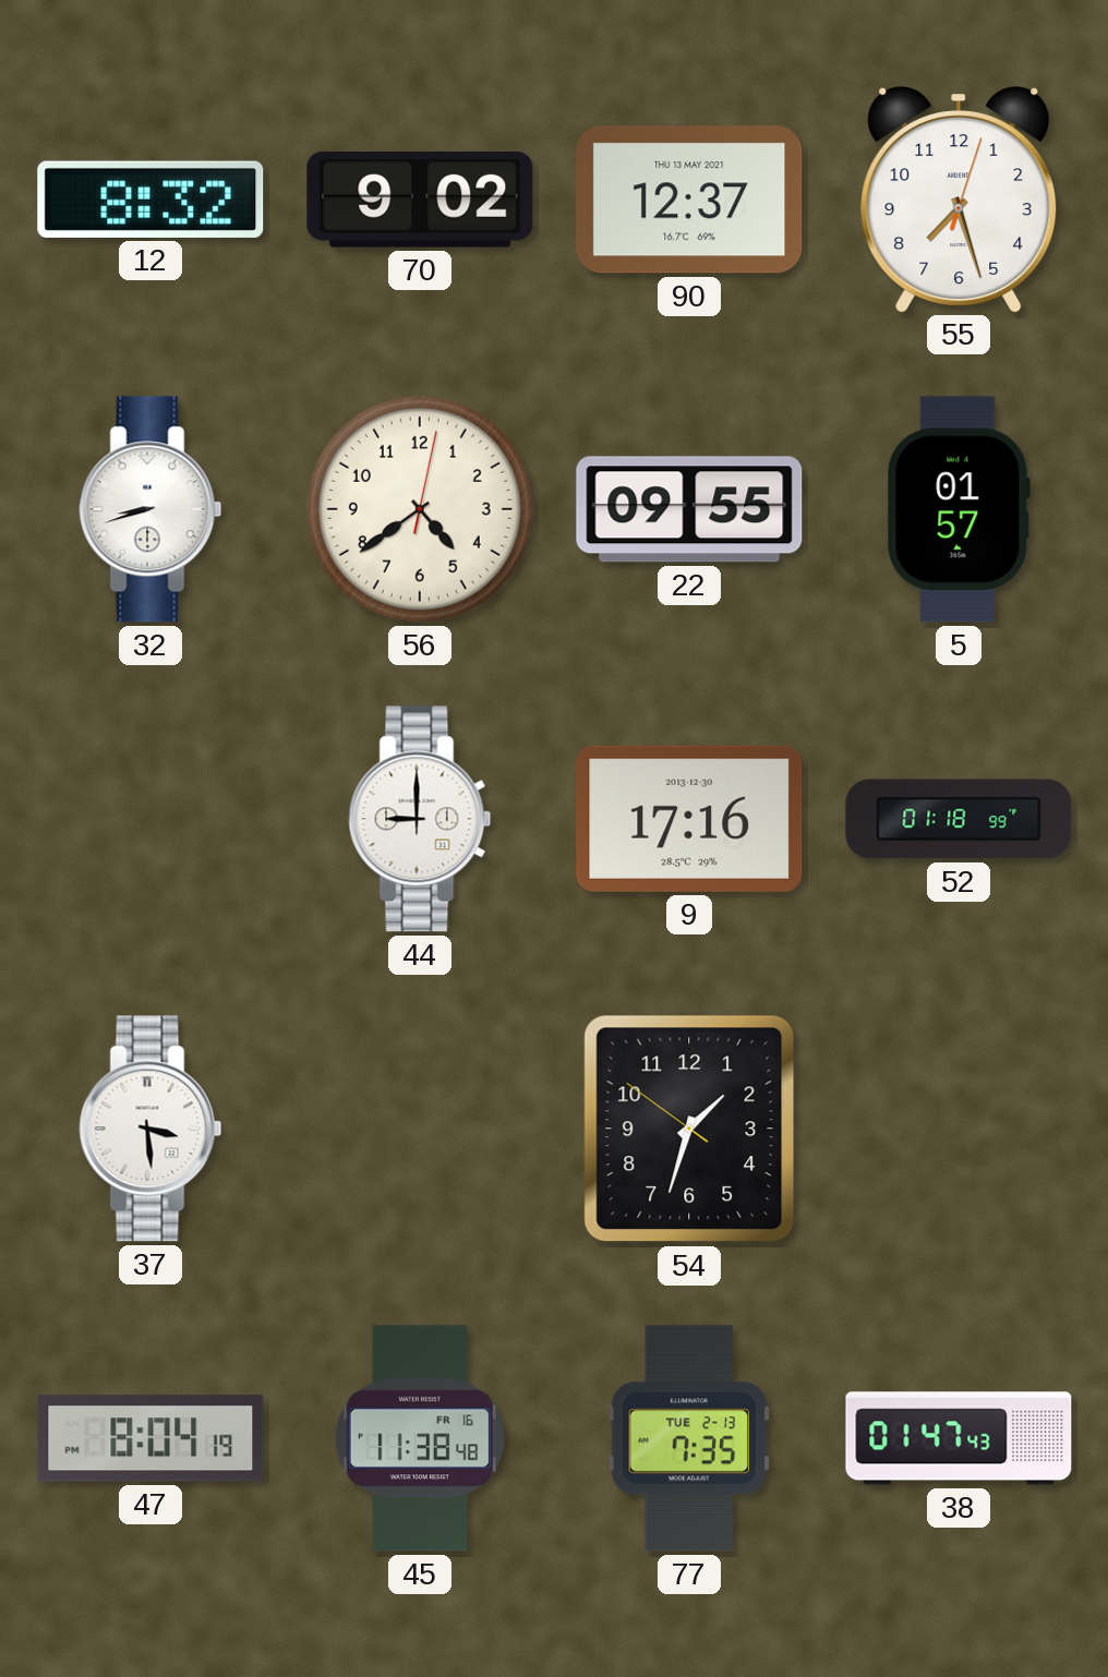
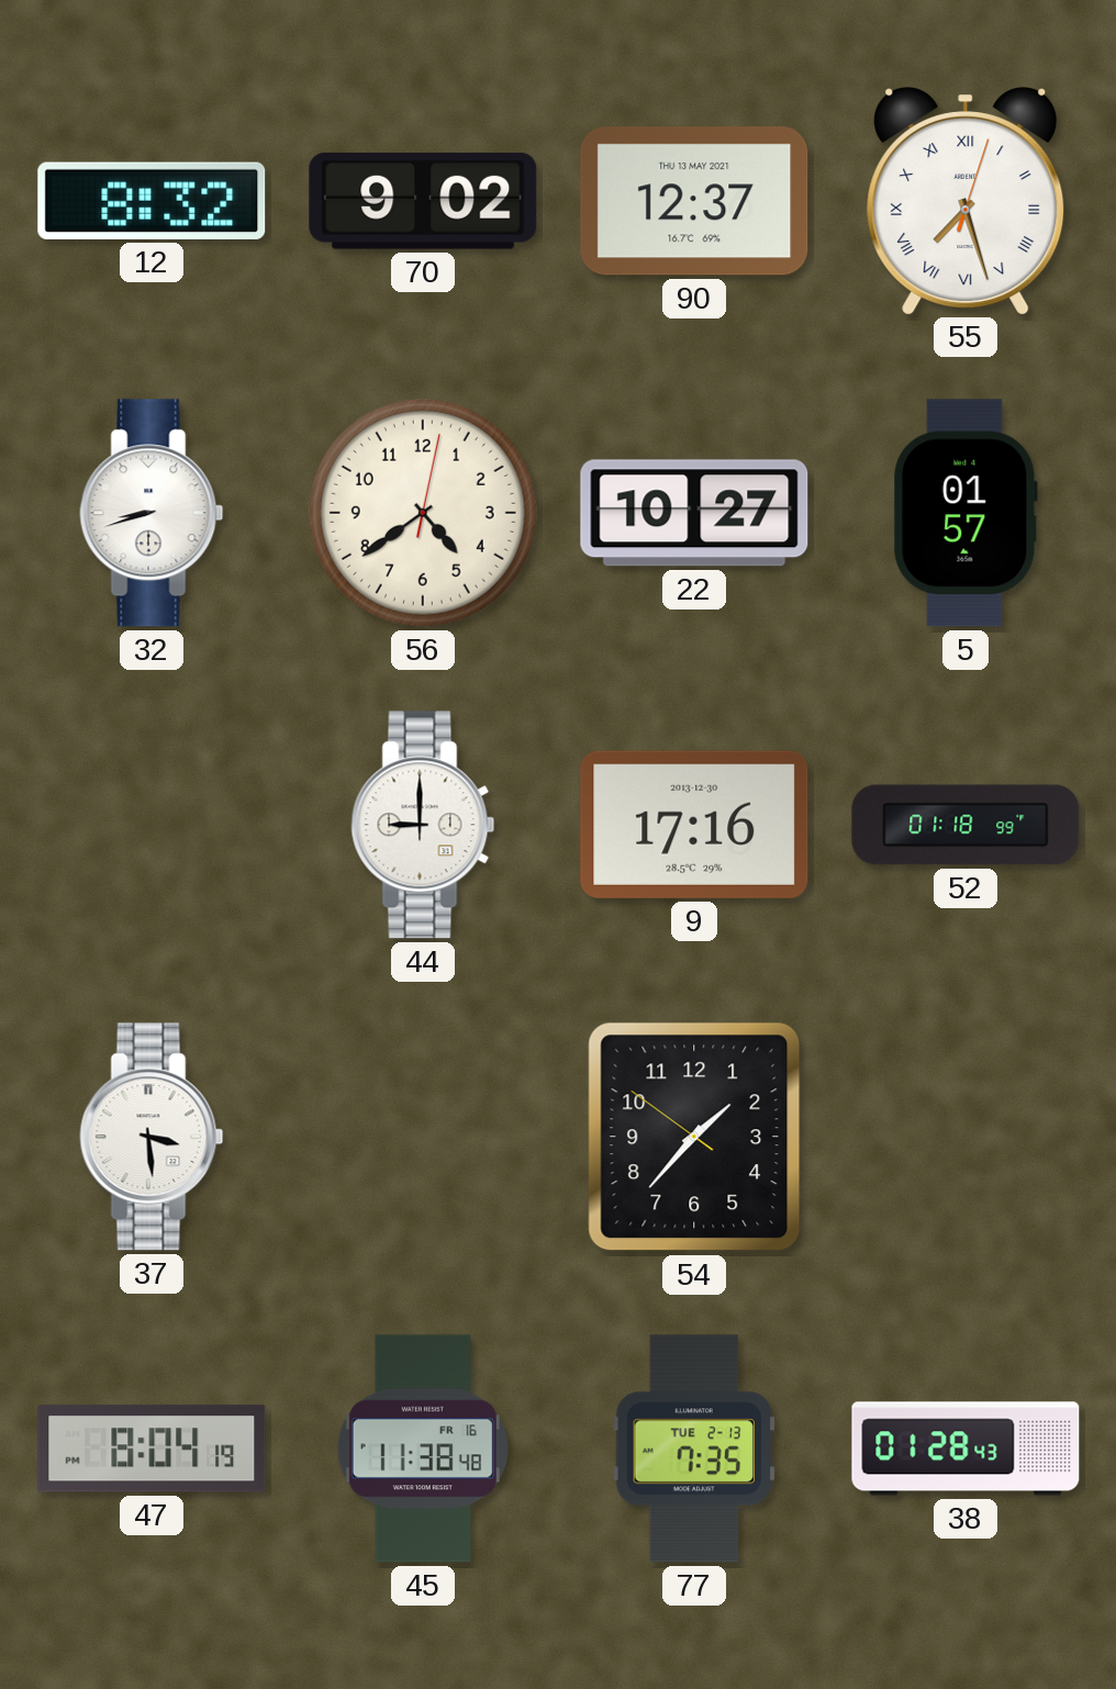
55 numerals: Arabic -> Roman (966, 201)
22: 09:55 -> 10:27 (694, 513)
54: 1:32 -> 1:36 (694, 1137)
38: 01:47 -> 01:28 (966, 1448)
